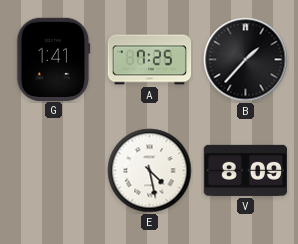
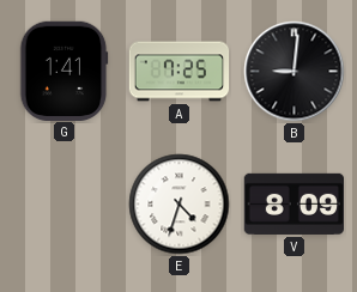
B: 1:37 -> 9:01 (295, 72)
E: 4:28 -> 4:33 (180, 205)
